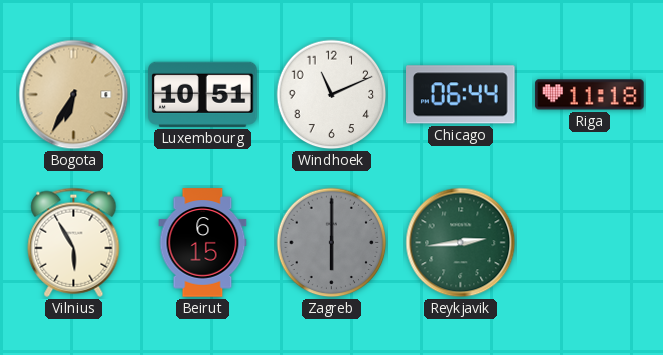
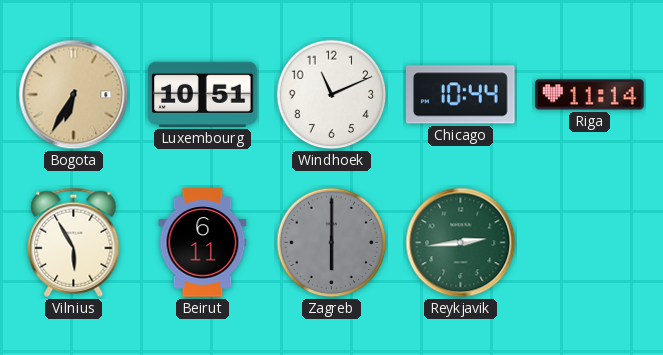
Chicago: 06:44 -> 10:44 (461, 95)
Riga: 11:18 -> 11:14 (590, 95)
Beirut: 6:15 -> 6:11 (203, 243)
